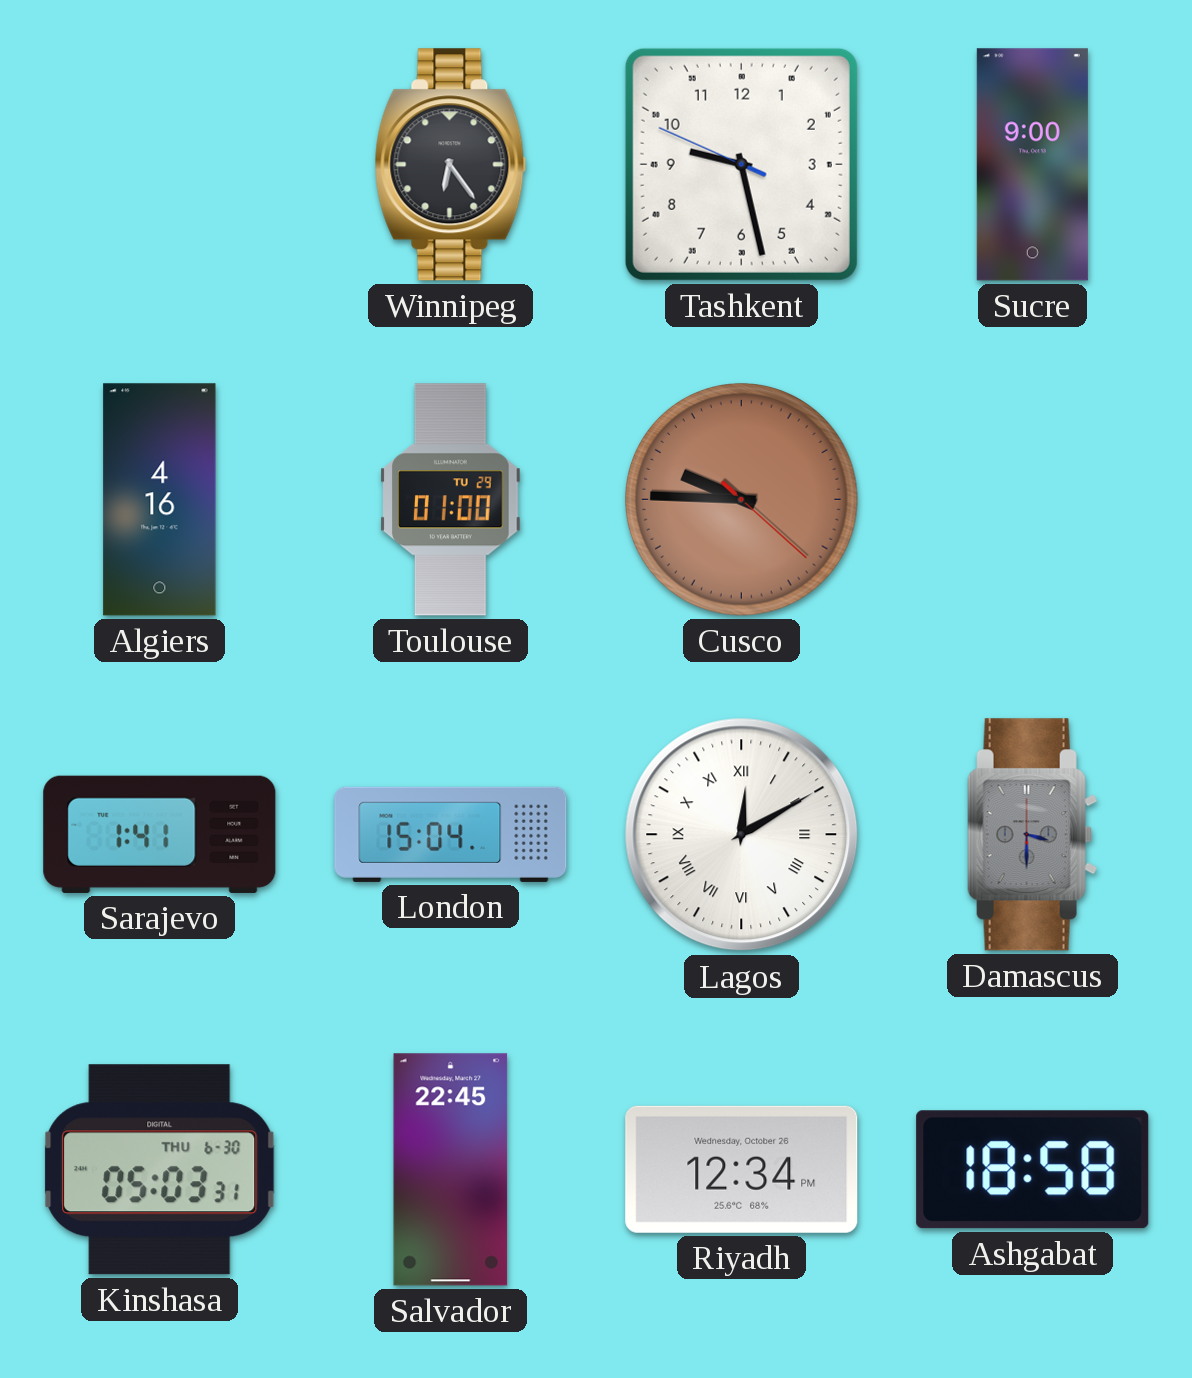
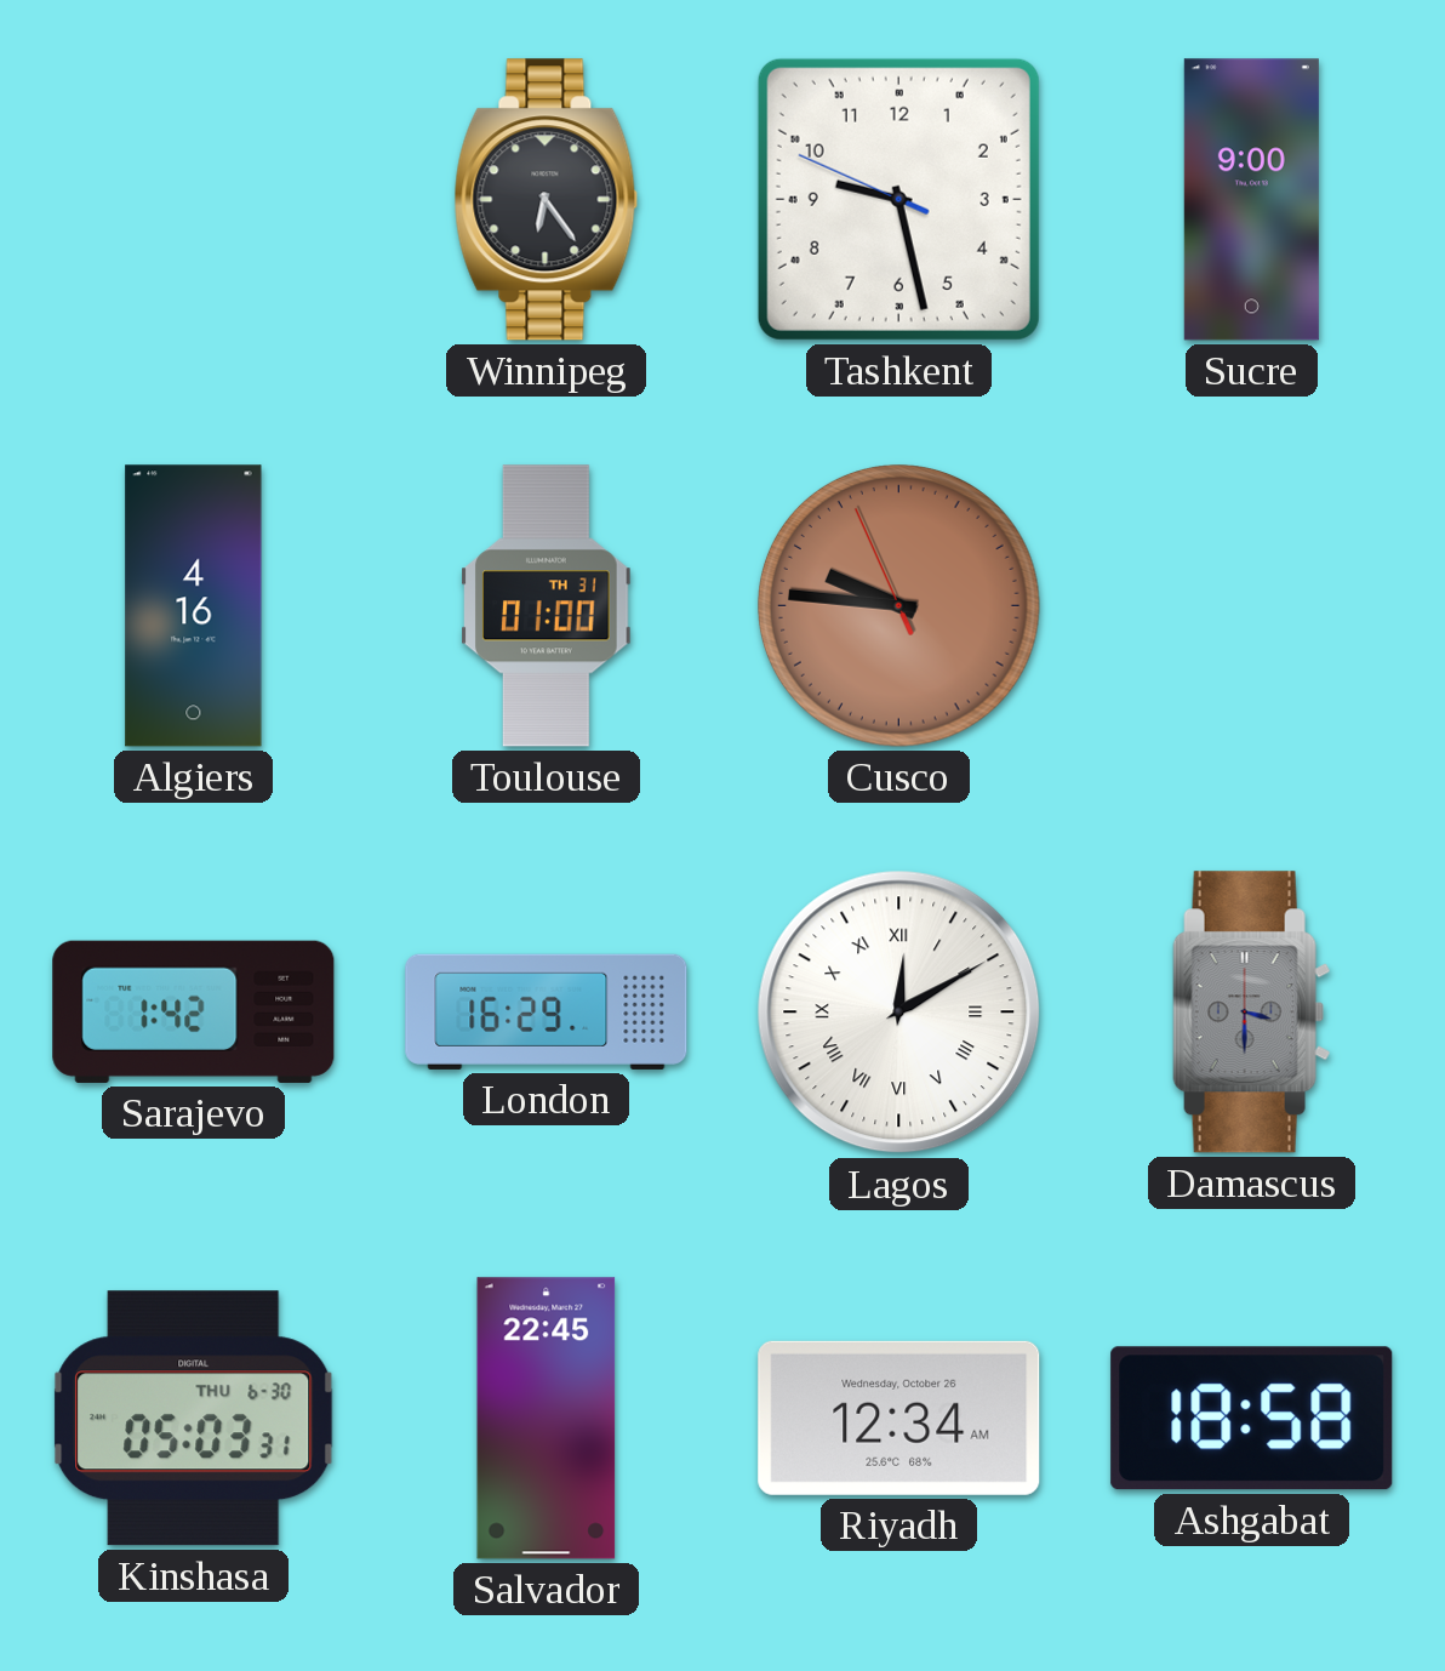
Toulouse date: TU 29 -> TH 31 (547, 606)
Cusco: 9:45:22 -> 9:45:56 (899, 606)
Sarajevo: 1:41 -> 1:42 (194, 1011)
London: 15:04 -> 16:29 (547, 1011)
Riyadh: 12:34 PM -> 12:34 AM (899, 1418)
